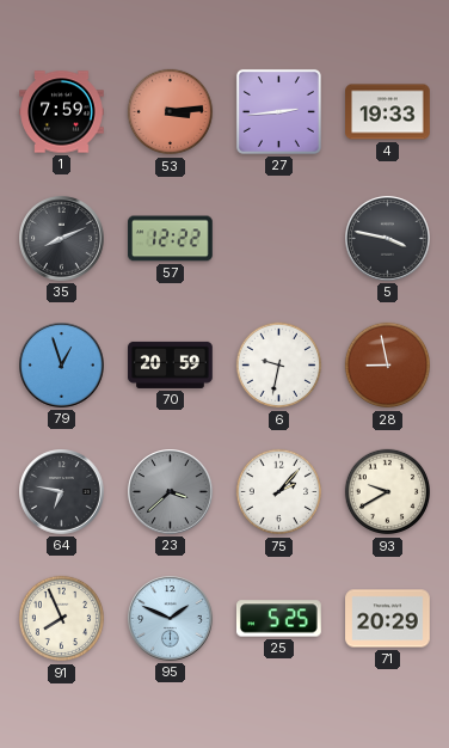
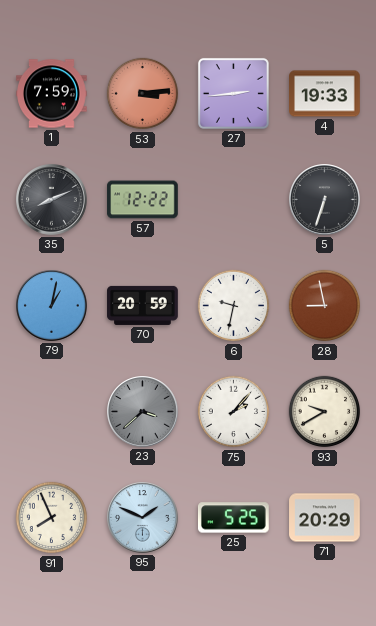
5: 3:47 -> 6:33 (325, 200)
79: 12:57 -> 1:02 (52, 306)
64: 6:47 -> none (62, 492)
